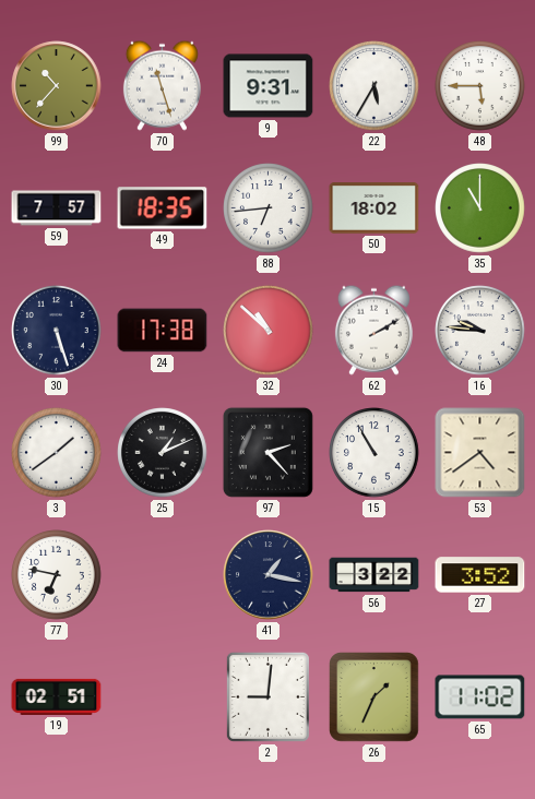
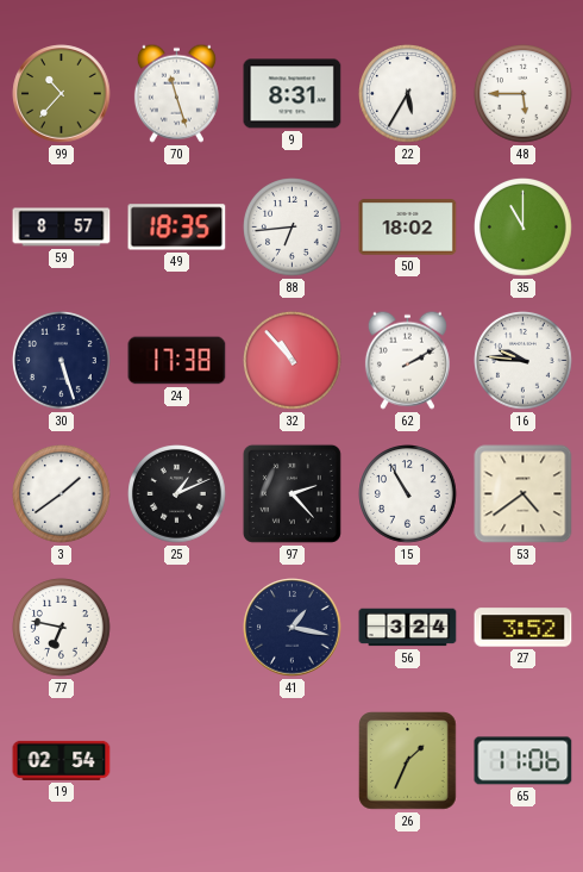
9: 9:31 -> 8:31 (293, 94)
59: 7:57 -> 8:57 (62, 228)
32: 10:52 -> 10:53 (293, 361)
56: 3:22 -> 3:24 (408, 628)
19: 02:51 -> 02:54 (62, 760)
2: 9:01 -> none (267, 696)
65: 11:02 -> 11:06 (524, 761)
